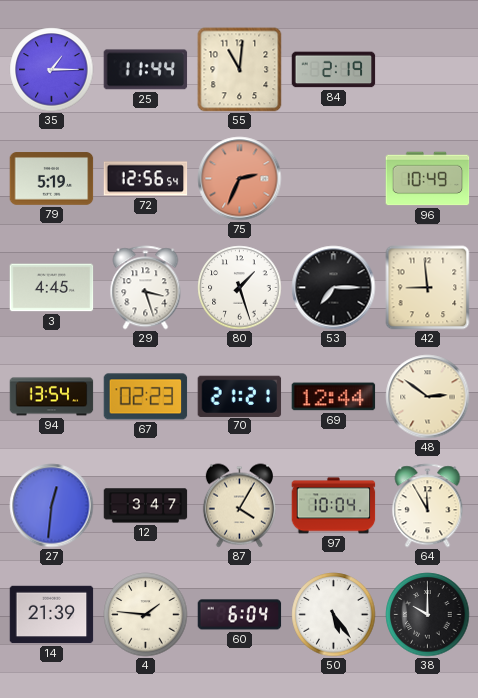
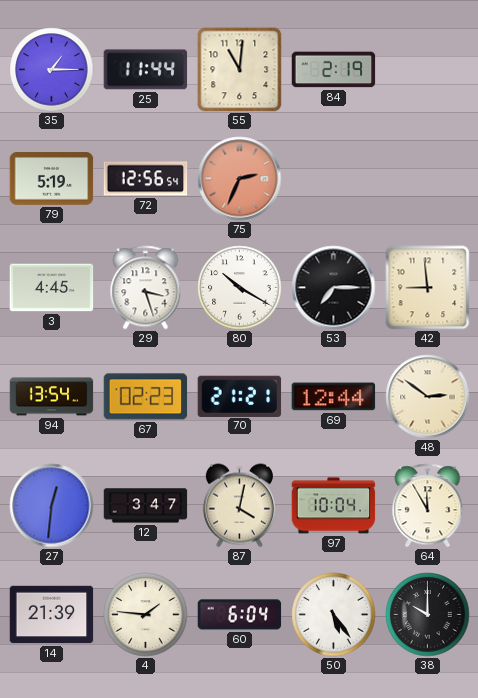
96: 10:49 -> none (428, 179)
80: 1:27 -> 10:20 (240, 288)
87: 4:05 -> 4:02 (239, 506)
